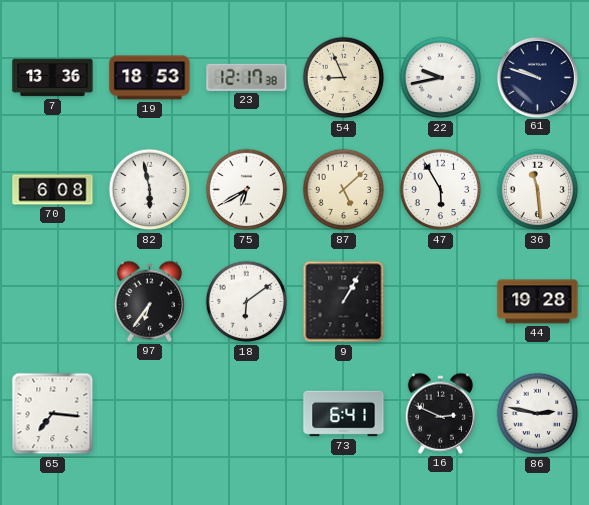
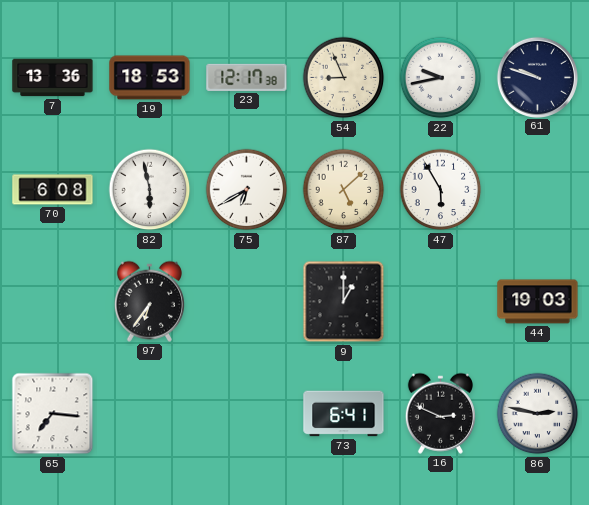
36: 11:29 -> none (538, 190)
18: 6:09 -> none (247, 302)
9: 1:05 -> 1:00 (344, 302)
44: 19:28 -> 19:03 (538, 302)
